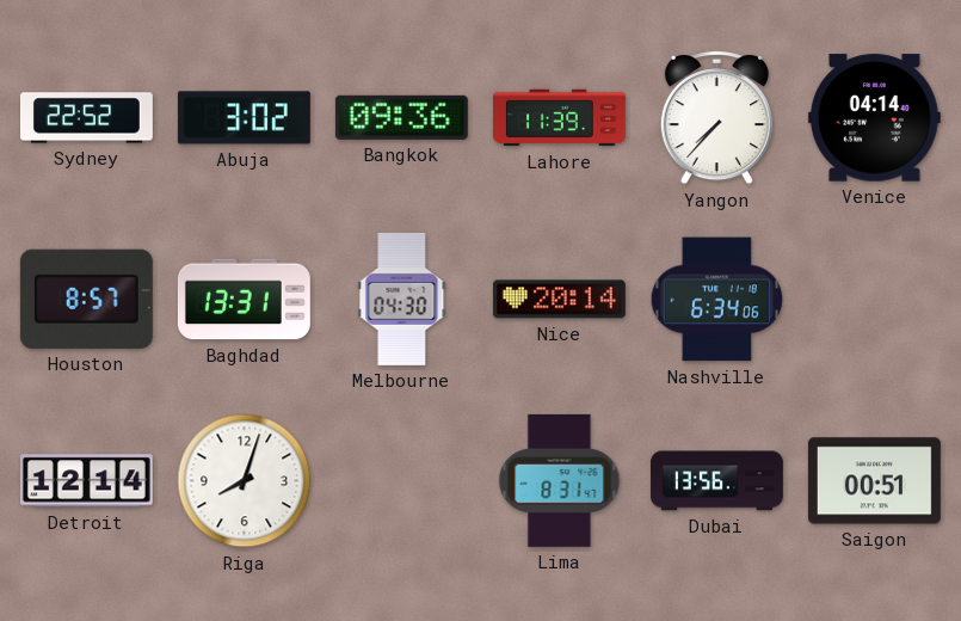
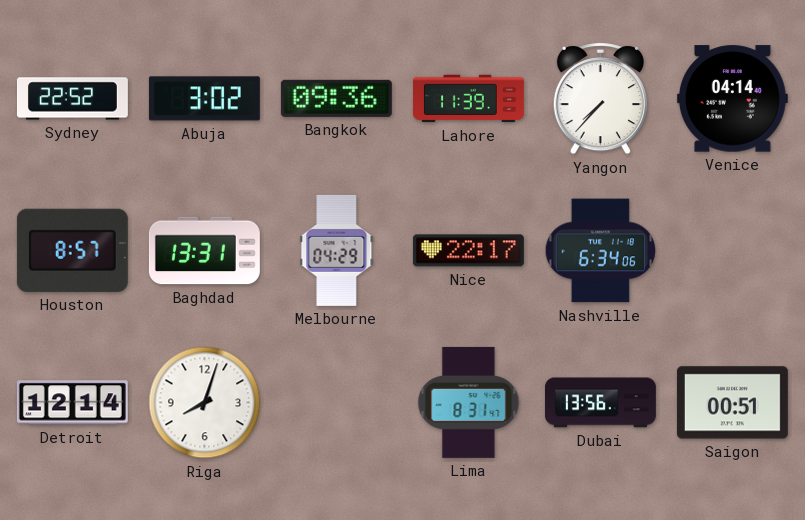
Melbourne: 04:30 -> 04:29 (337, 250)
Nice: 20:14 -> 22:17 (468, 251)
